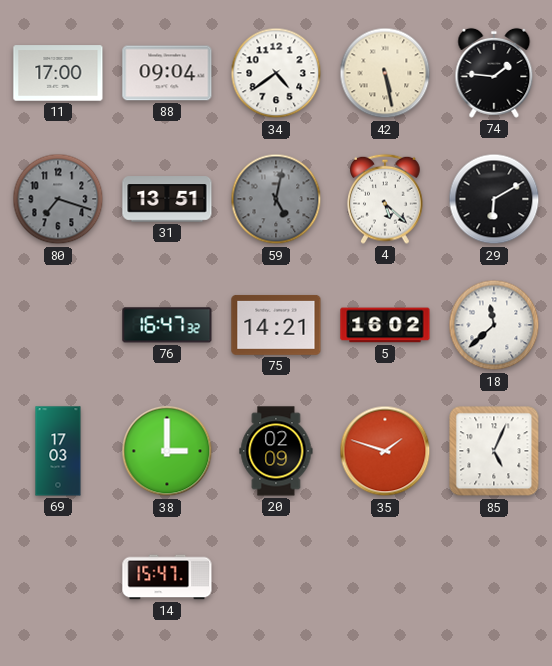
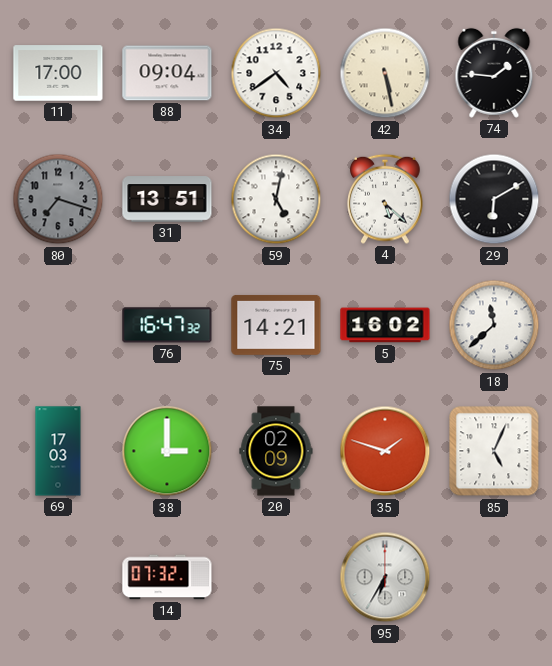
59 dial: grey -> white (276, 199)
14: 15:47 -> 07:32 (167, 577)
95: none -> 6:35 (385, 577)
